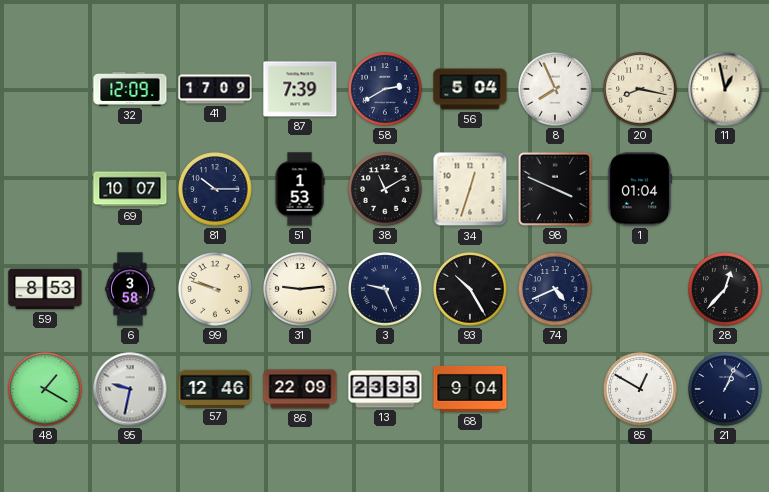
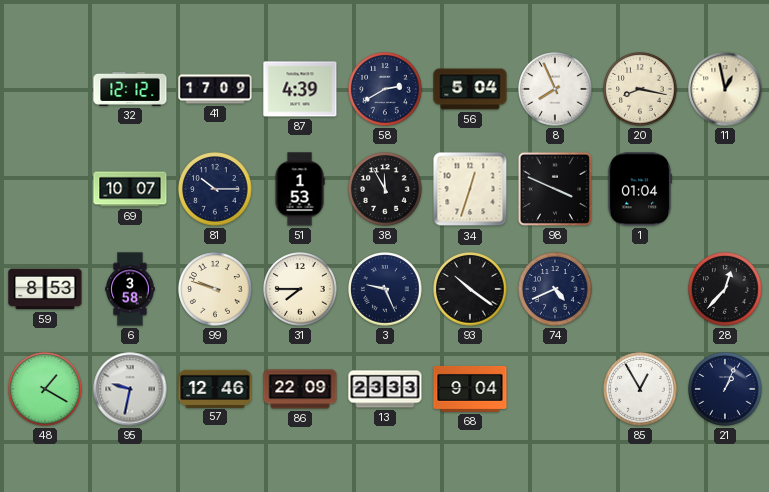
32: 12:09 -> 12:12 (130, 89)
87: 7:39 -> 4:39 (300, 89)
38: 11:10 -> 11:55 (385, 189)
31: 9:14 -> 7:45 (300, 289)
93: 10:25 -> 10:21 (470, 289)
85: 12:50 -> 12:55 (640, 389)
